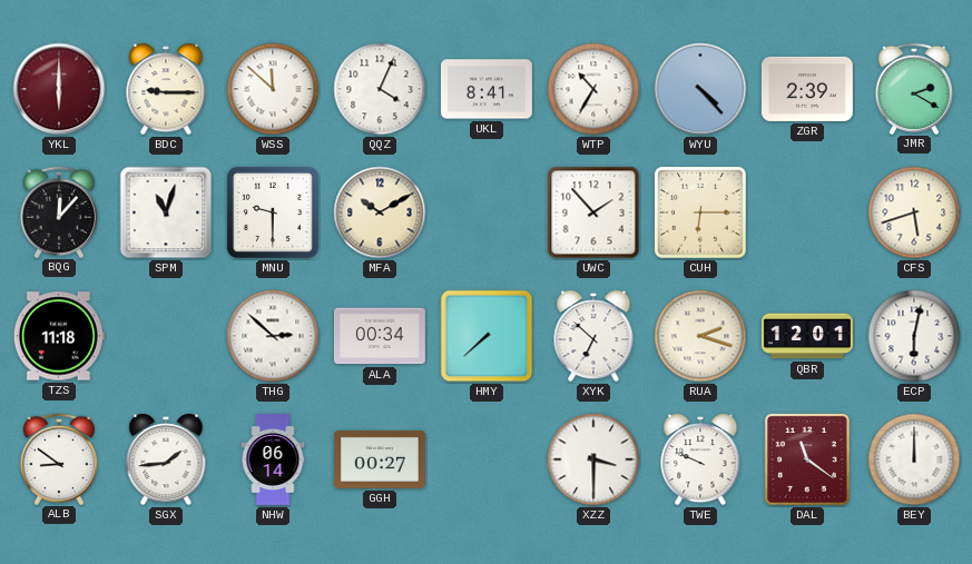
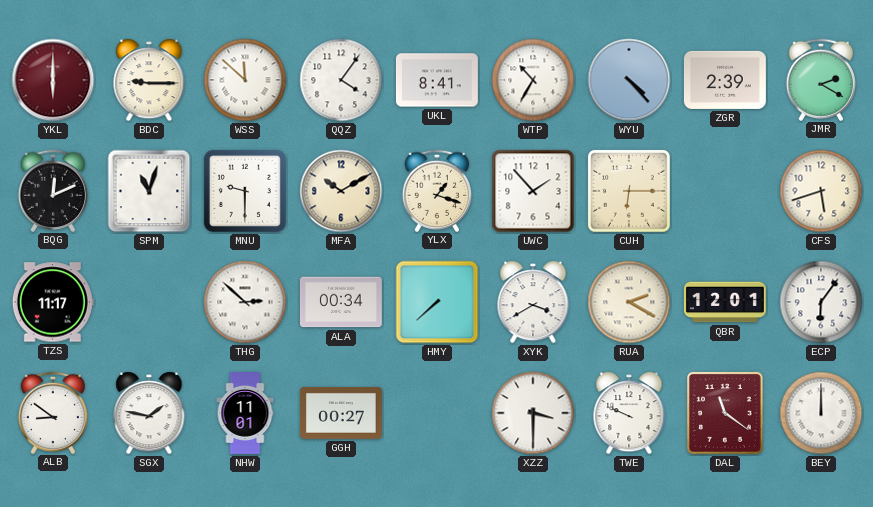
QQZ: 4:04 -> 4:06 (341, 80)
BQG: 12:07 -> 12:11 (52, 190)
YLX: none -> 1:18 (436, 190)
TZS: 11:18 -> 11:17 (53, 302)
XYK: 6:52 -> 3:40 (533, 302)
RUA: 2:18 -> 2:20 (629, 302)
ECP: 6:02 -> 6:06 (821, 302)
SGX: 1:44 -> 1:47 (149, 413)
NHW: 06:14 -> 11:01 (245, 414)
